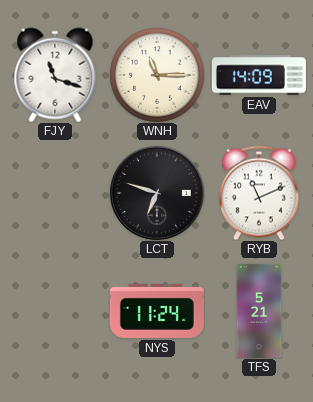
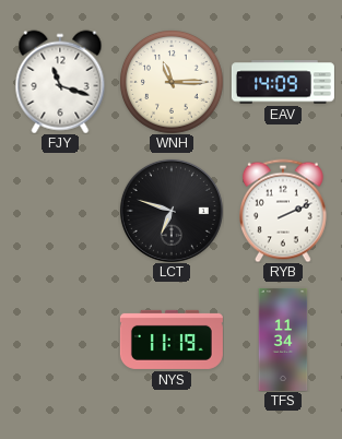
RYB: 11:11 -> 2:11 (284, 211)
NYS: 11:24 -> 11:19 (172, 340)
TFS: 5:21 -> 11:34 (283, 340)
